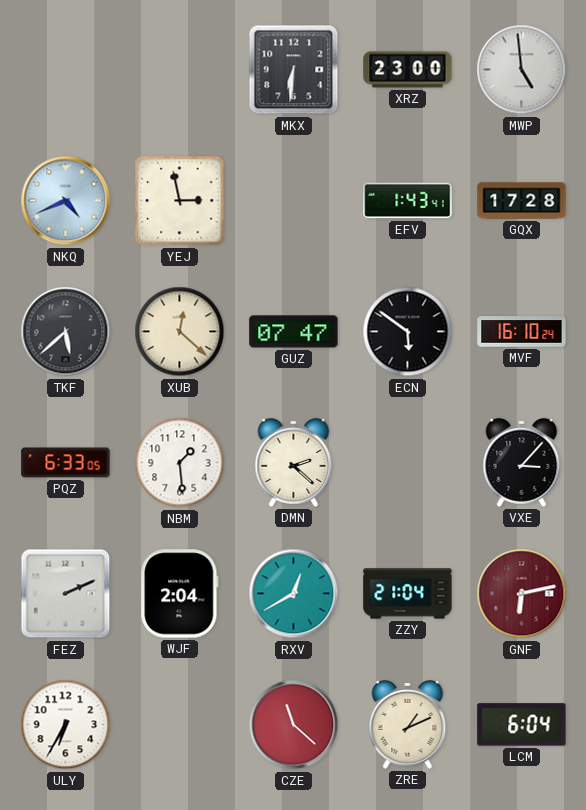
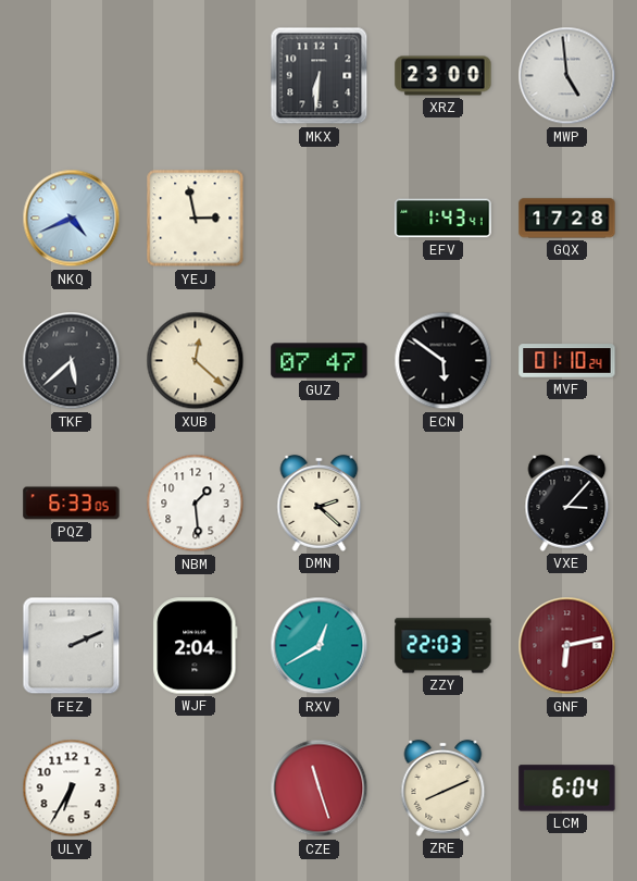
MVF: 16:10 -> 01:10 (567, 361)
ZZY: 21:04 -> 22:03 (444, 646)
CZE: 11:22 -> 11:27 (320, 789)
ZRE: 1:11 -> 8:11 (444, 787)
